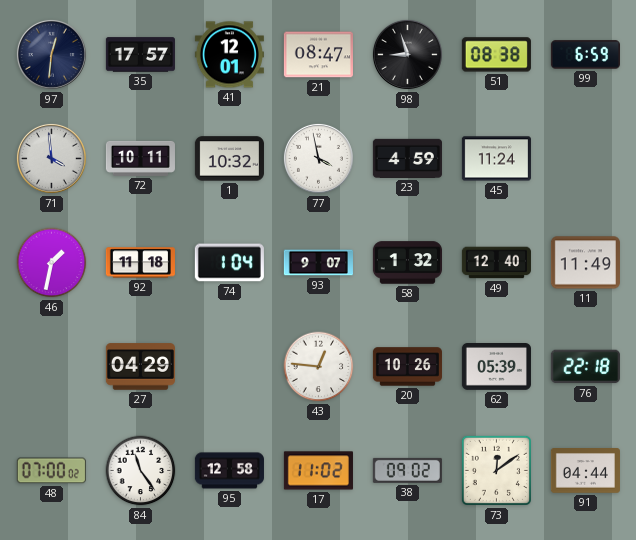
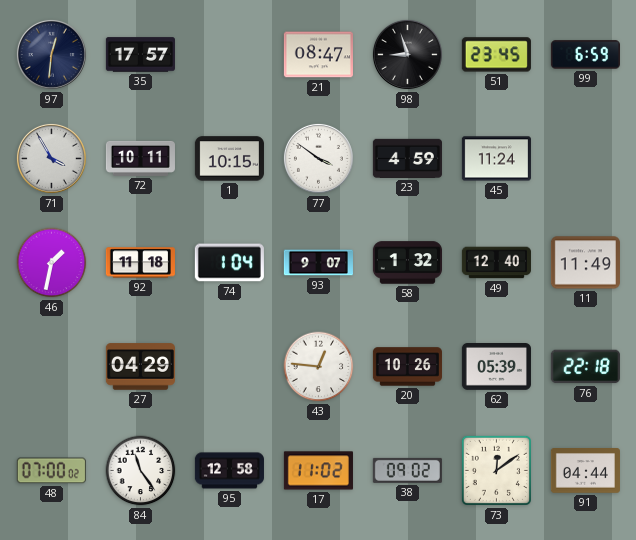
41: 12:01 -> none (229, 55)
51: 08:38 -> 23:45 (496, 55)
71: 3:59 -> 3:55 (51, 158)
1: 10:32 -> 10:15 (229, 159)
77: 3:58 -> 3:51 (318, 158)
